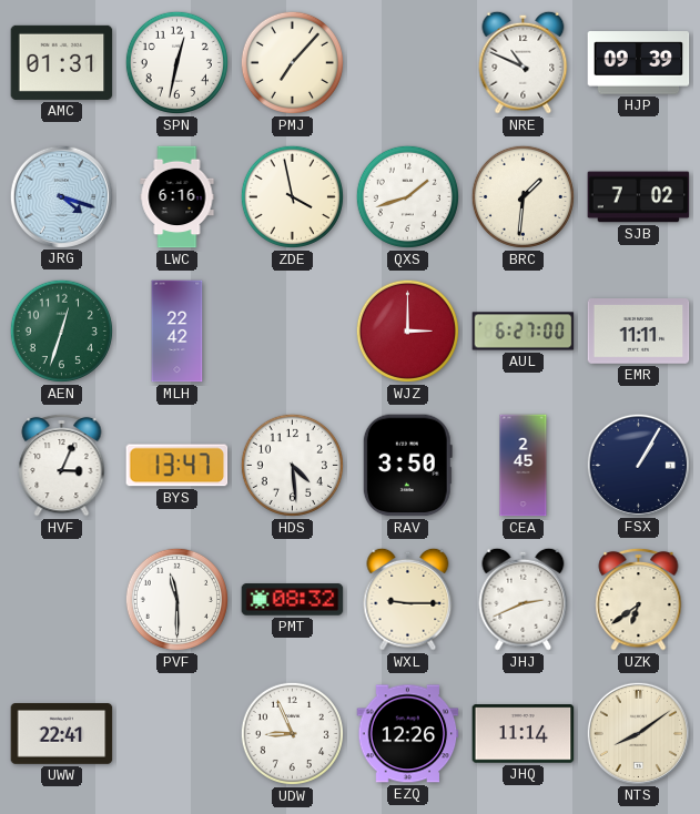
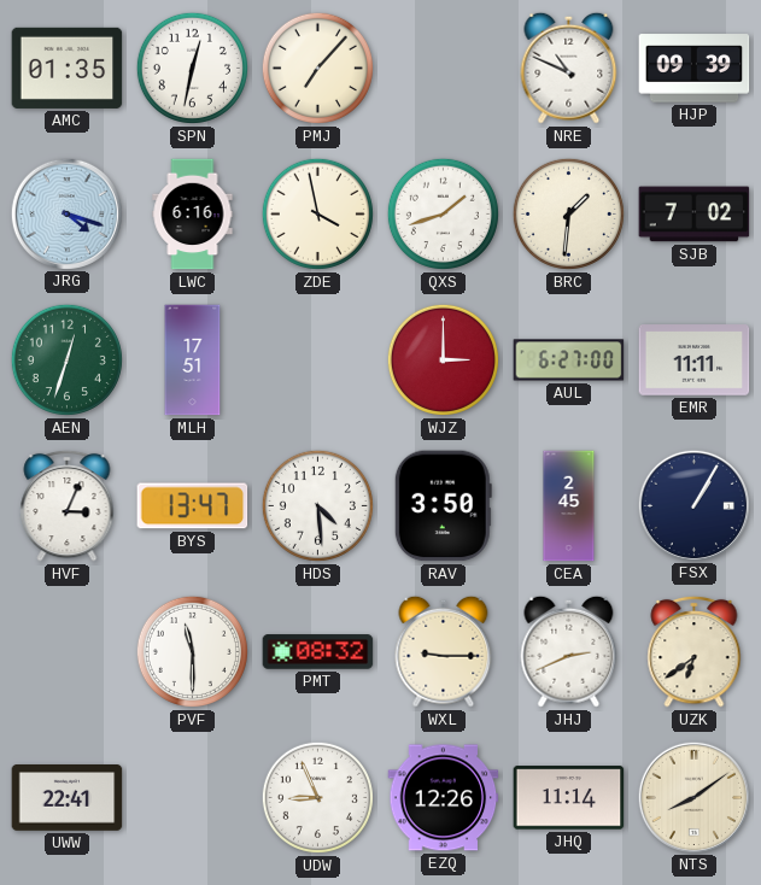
AMC: 01:31 -> 01:35 (68, 68)
MLH: 22:42 -> 17:51 (193, 361)
